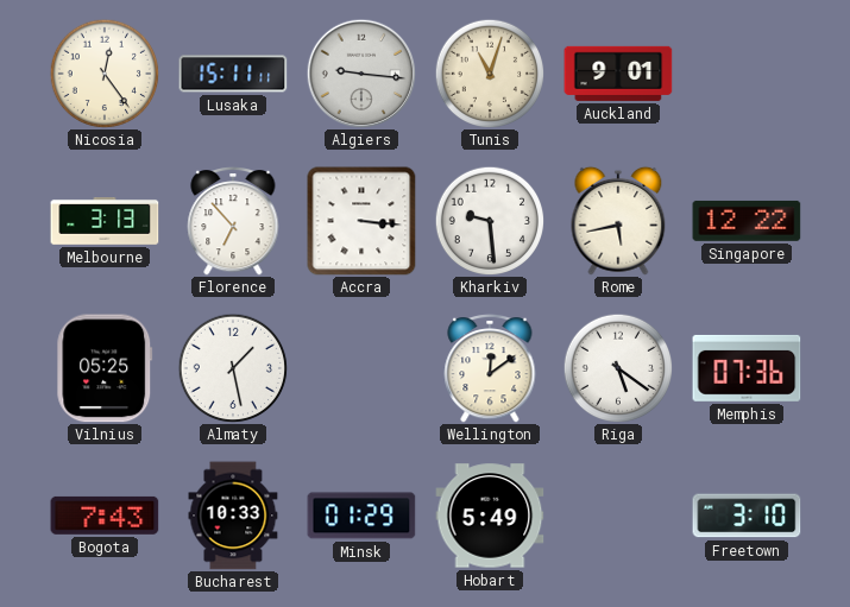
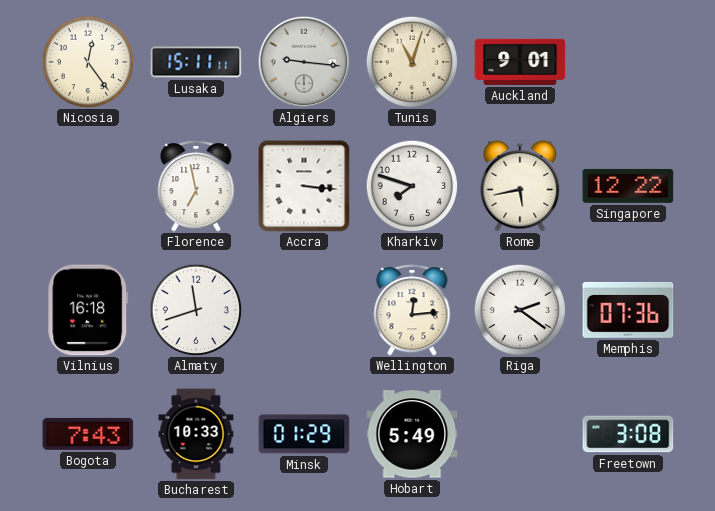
Melbourne: 3:13 -> none (105, 222)
Florence: 6:53 -> 6:58 (196, 186)
Kharkiv: 9:29 -> 7:48 (412, 186)
Vilnius: 05:25 -> 16:18 (88, 310)
Almaty: 1:28 -> 11:42 (196, 310)
Wellington: 12:09 -> 12:14 (412, 310)
Riga: 5:21 -> 2:21 (520, 310)
Freetown: 3:10 -> 3:08 (628, 434)
